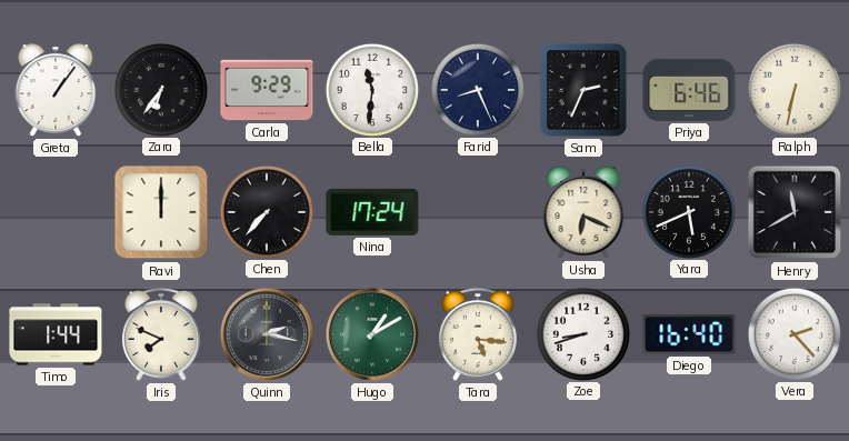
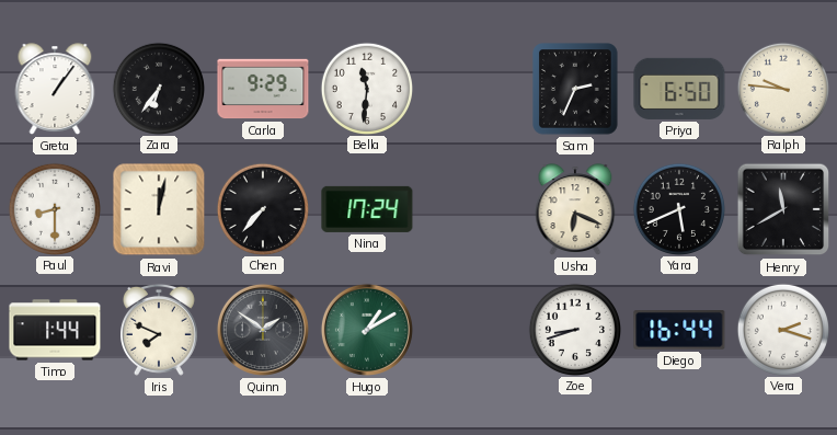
Farid: 8:26 -> none (477, 89)
Priya: 6:46 -> 6:50 (679, 89)
Ralph: 6:32 -> 9:46 (782, 88)
Paul: none -> 8:30 (54, 208)
Ravi: 12:00 -> 12:02 (159, 209)
Quinn: 2:17 -> 1:51 (263, 330)
Tara: 5:16 -> none (479, 334)
Diego: 16:40 -> 16:44 (679, 330)
Vera: 2:23 -> 2:18 (782, 329)
